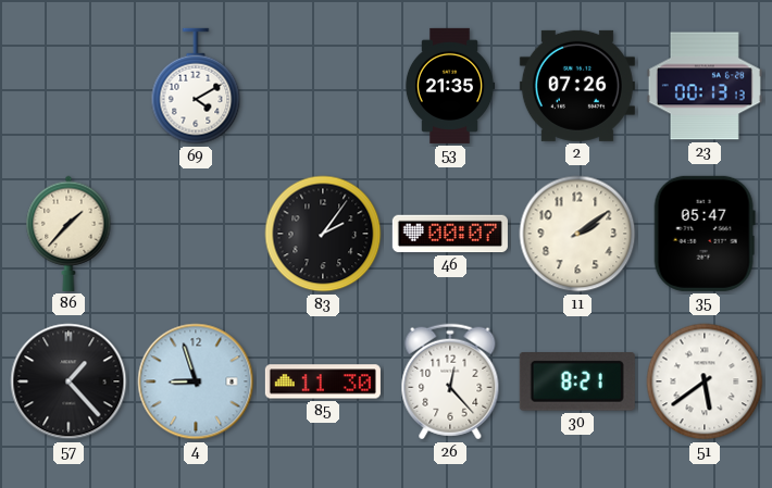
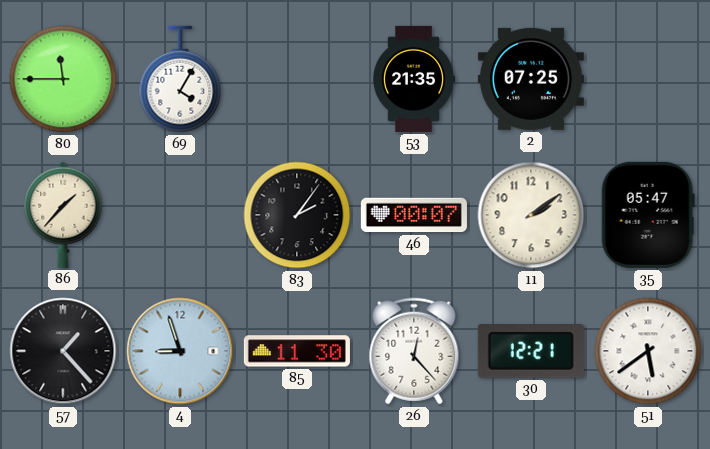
80: none -> 11:45 (63, 79)
69: 4:10 -> 4:05 (180, 79)
2: 07:26 -> 07:25 (531, 79)
23: 00:13 -> none (705, 86)
30: 8:21 -> 12:21 (531, 352)
